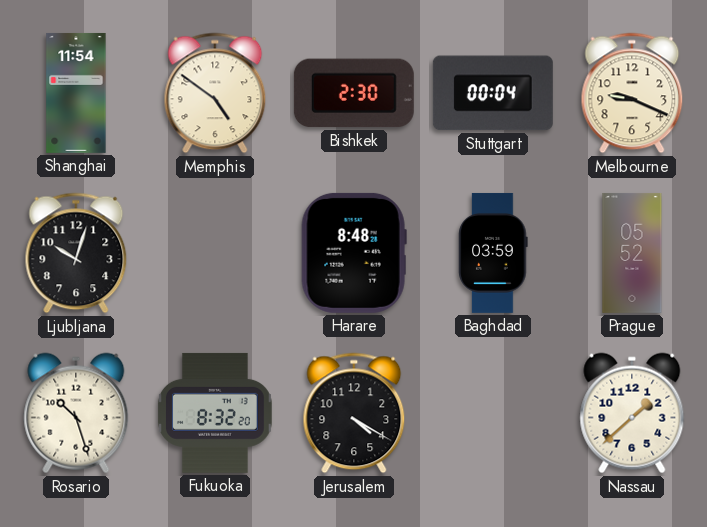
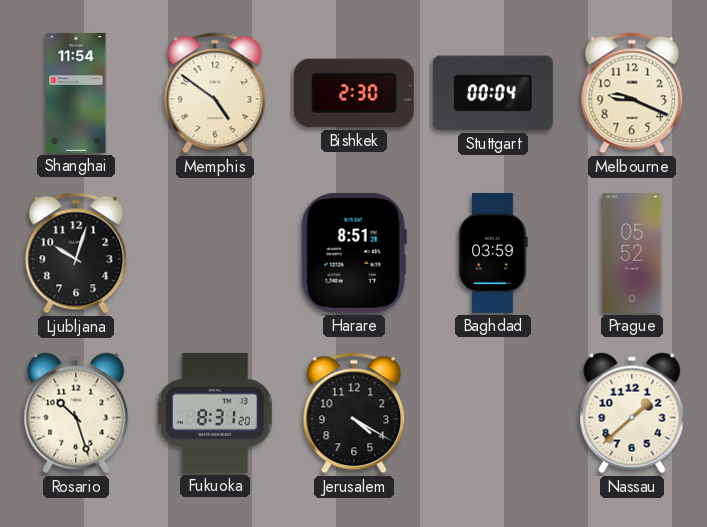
Harare: 8:48 -> 8:51 (354, 253)
Fukuoka: 8:32 -> 8:31 (215, 413)
